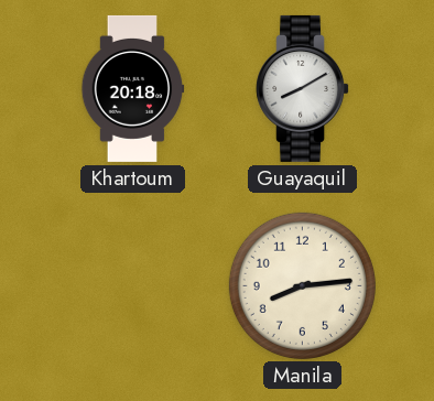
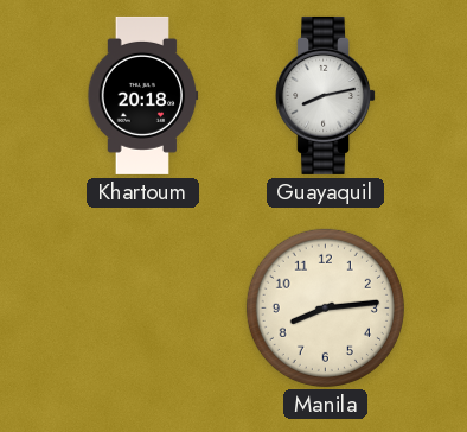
Guayaquil: 8:10 -> 8:13 (326, 95)
